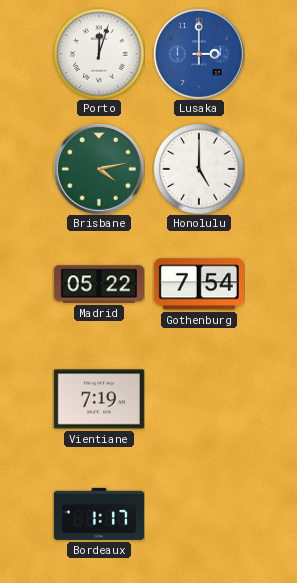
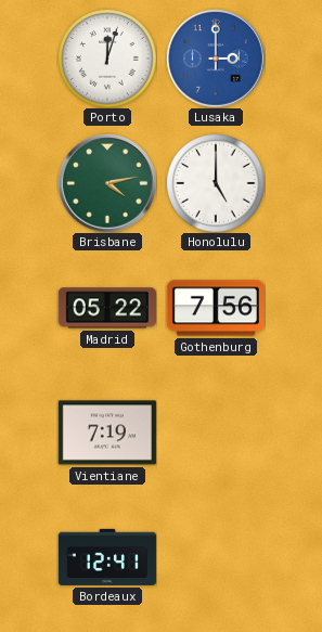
Gothenburg: 7:54 -> 7:56 (216, 308)
Bordeaux: 1:17 -> 12:41 (107, 557)
